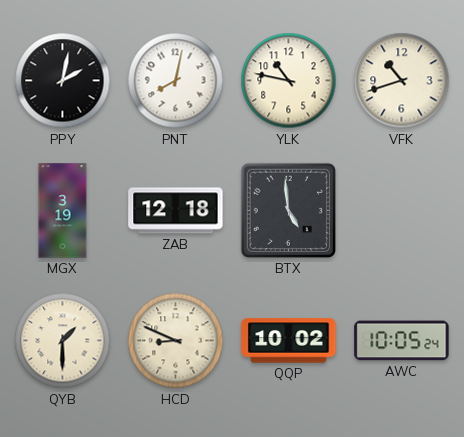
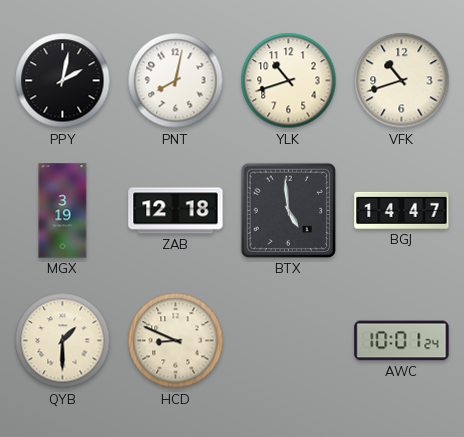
YLK: 10:47 -> 10:42 (289, 81)
BGJ: none -> 14:47 (402, 210)
QQP: 10:02 -> none (289, 341)
AWC: 10:05 -> 10:01 (402, 341)
